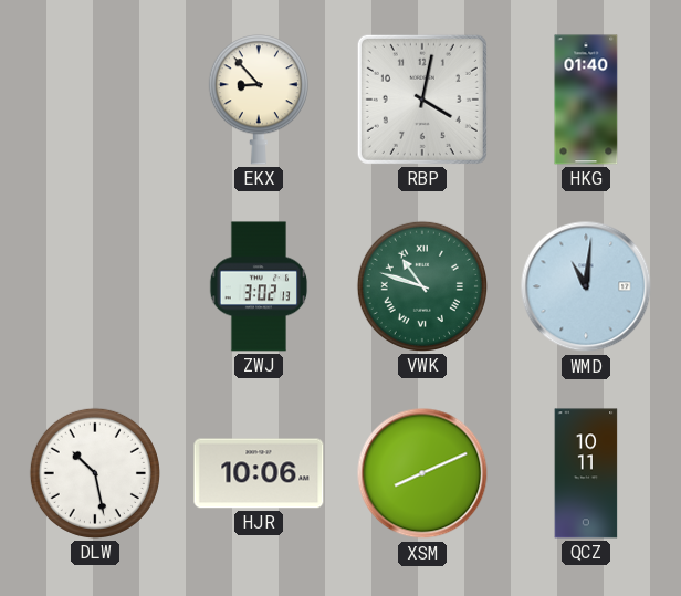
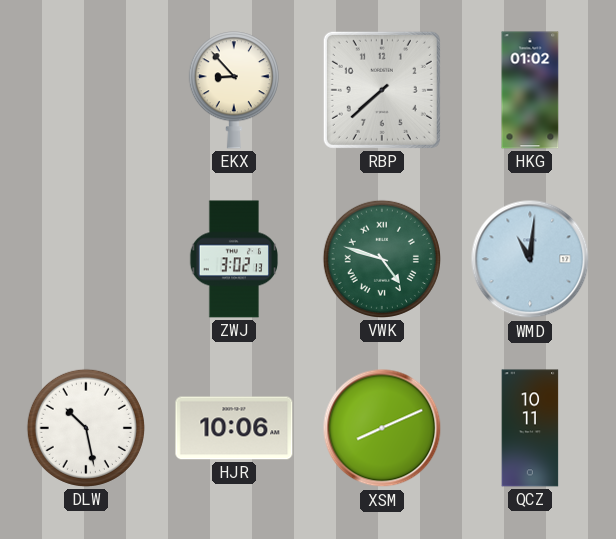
RBP: 4:02 -> 7:38 (382, 90)
HKG: 01:40 -> 01:02 (530, 90)
VWK: 10:48 -> 4:48 (382, 259)
